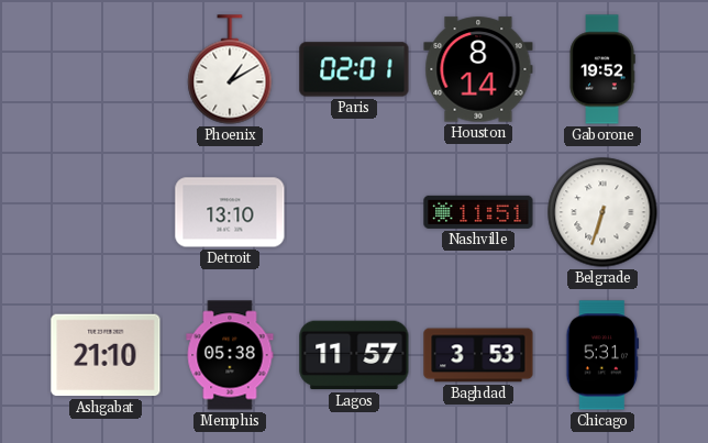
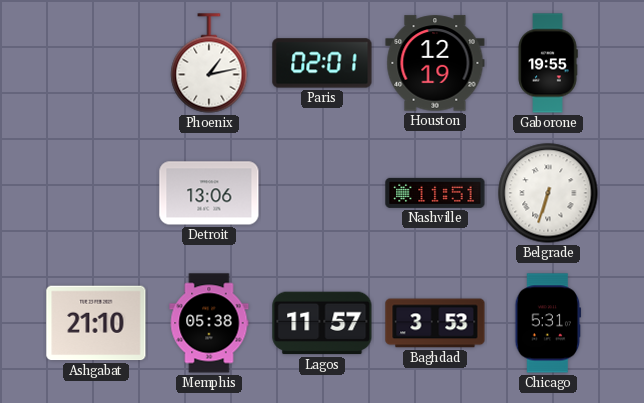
Phoenix: 1:10 -> 1:13 (209, 63)
Houston: 8:14 -> 12:19 (435, 63)
Gaborone: 19:52 -> 19:55 (548, 63)
Detroit: 13:10 -> 13:06 (209, 193)
